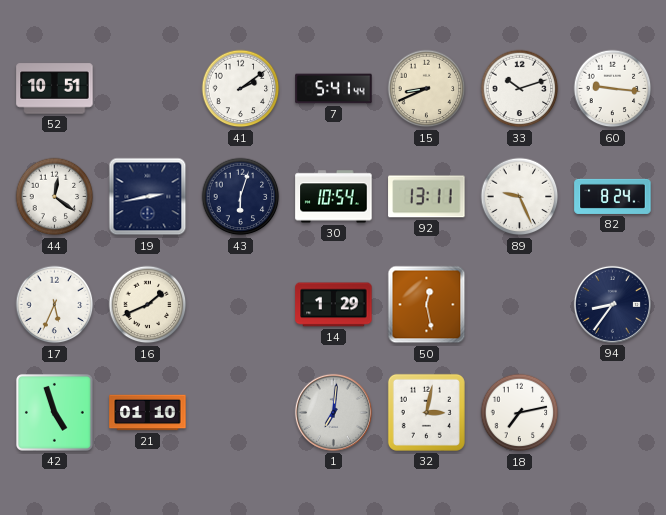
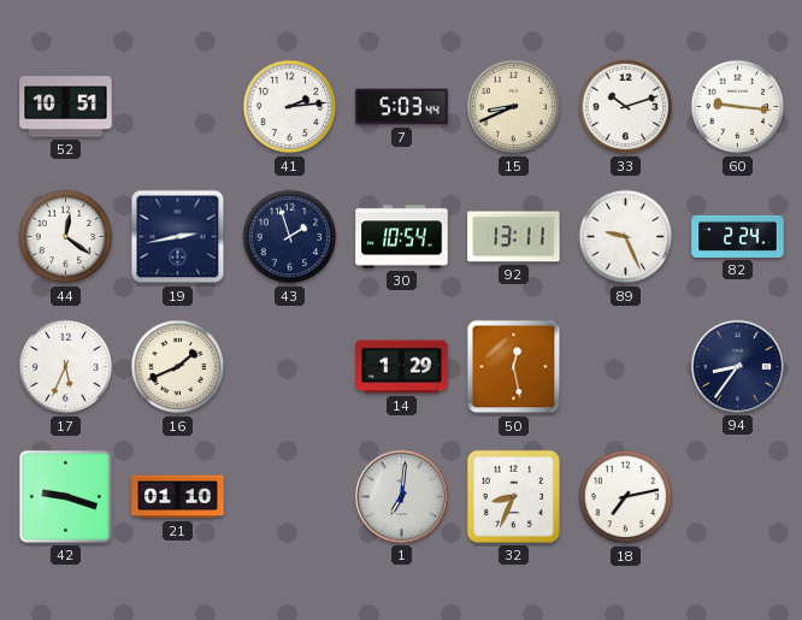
41: 2:09 -> 2:14 (290, 107)
7: 5:41 -> 5:03 (402, 107)
43: 6:03 -> 1:57 (290, 237)
82: 8:24 -> 2:24 (738, 236)
42: 4:57 -> 9:18 (65, 496)
32: 3:02 -> 8:34 (513, 496)
